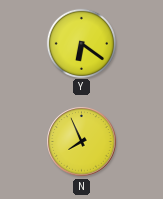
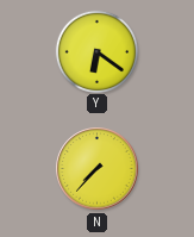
N: 7:56 -> 7:37 (98, 169)
